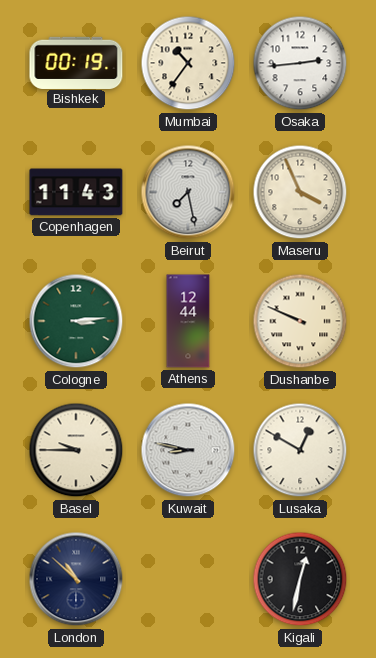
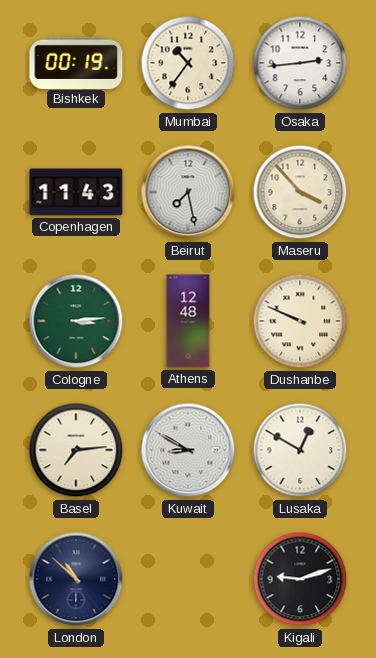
Maseru: 3:56 -> 3:53 (300, 192)
Athens: 12:44 -> 12:48 (188, 321)
Basel: 9:45 -> 7:14 (76, 450)
Kuwait: 8:47 -> 8:50 (188, 450)
Kigali: 12:32 -> 9:12 (300, 579)
